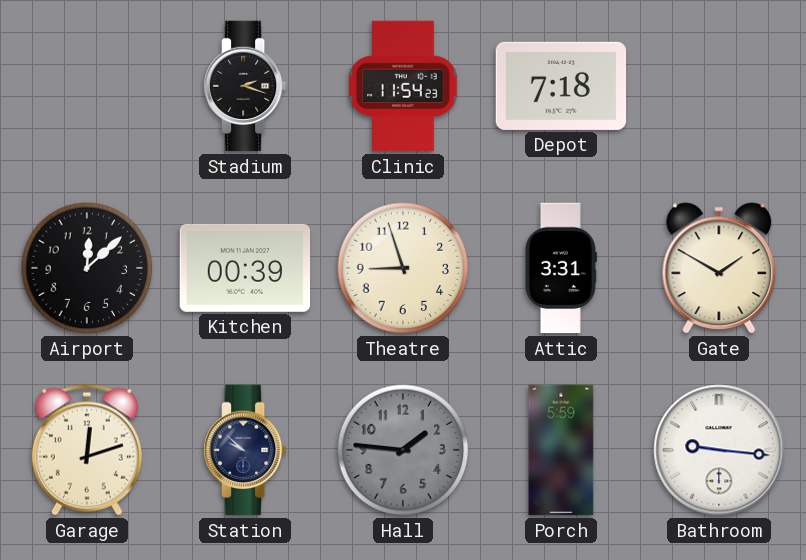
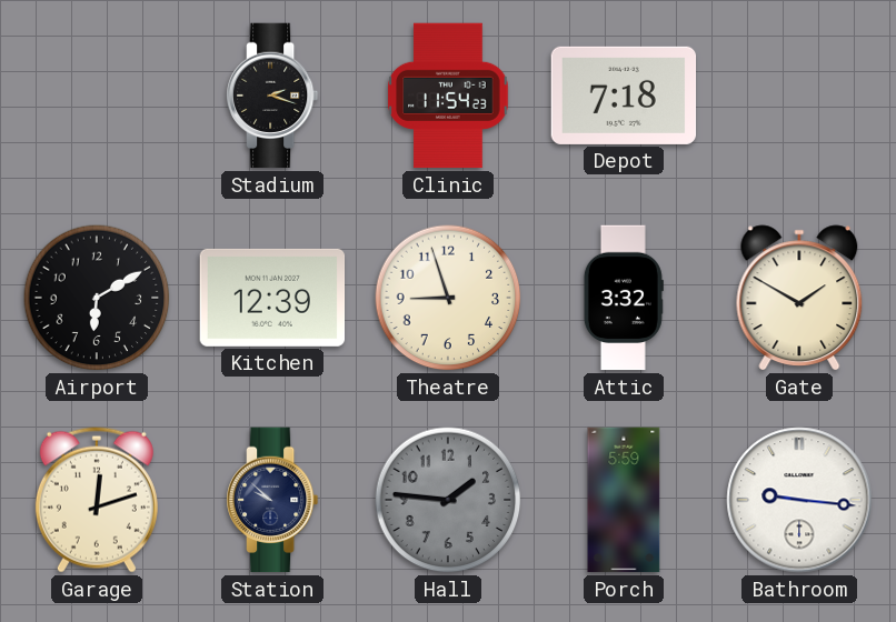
Airport: 12:08 -> 6:10 (97, 298)
Kitchen: 00:39 -> 12:39 (272, 298)
Attic: 3:31 -> 3:32 (624, 298)
